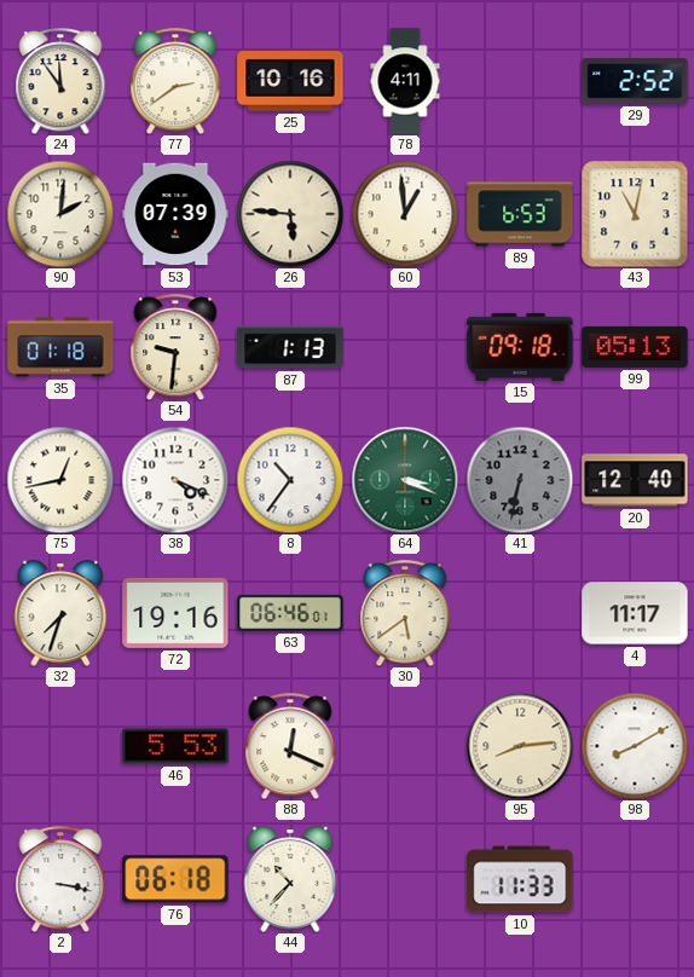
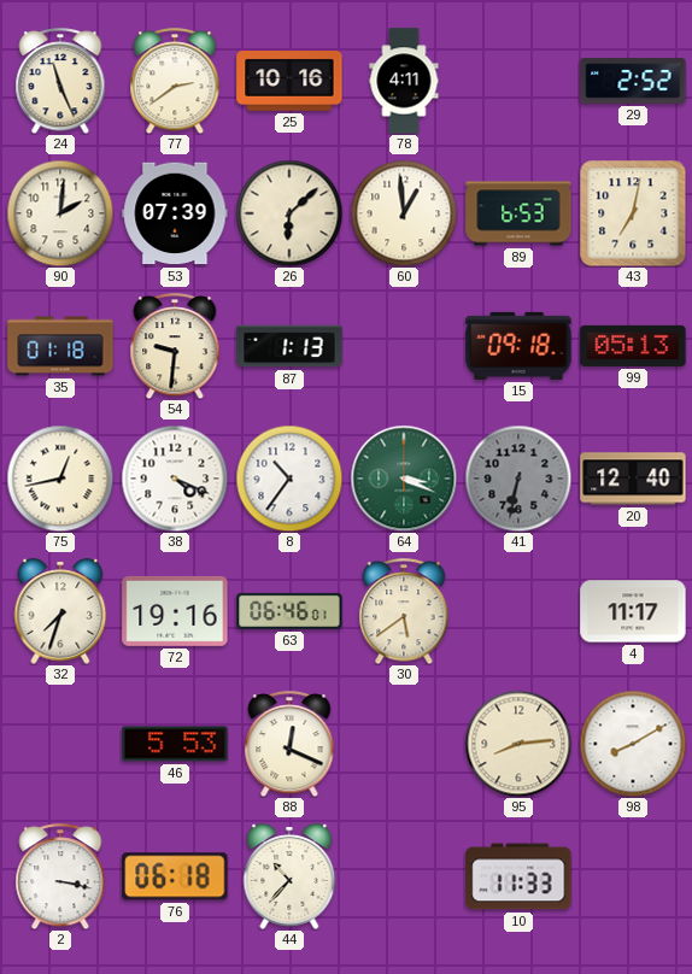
24: 11:54 -> 11:26 (60, 81)
26: 5:46 -> 6:08 (289, 213)
43: 11:02 -> 7:02 (633, 213)
